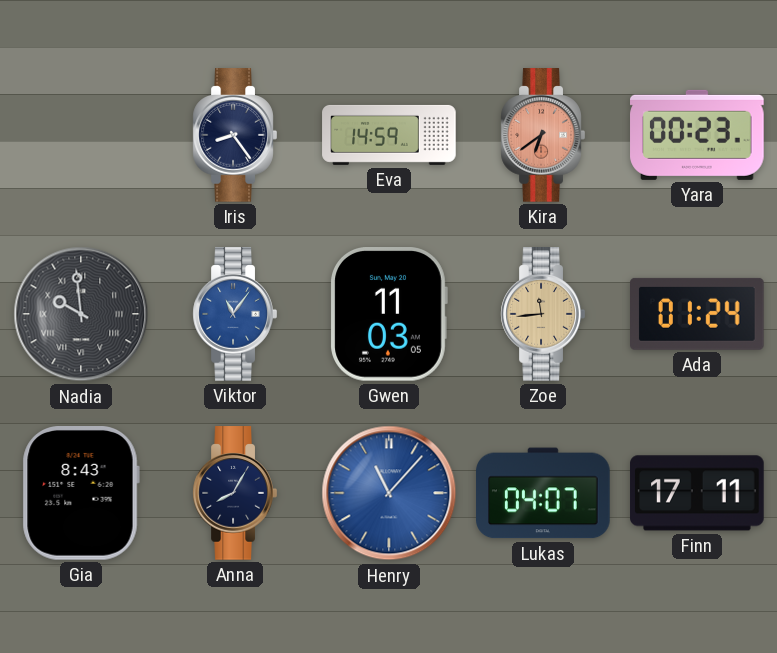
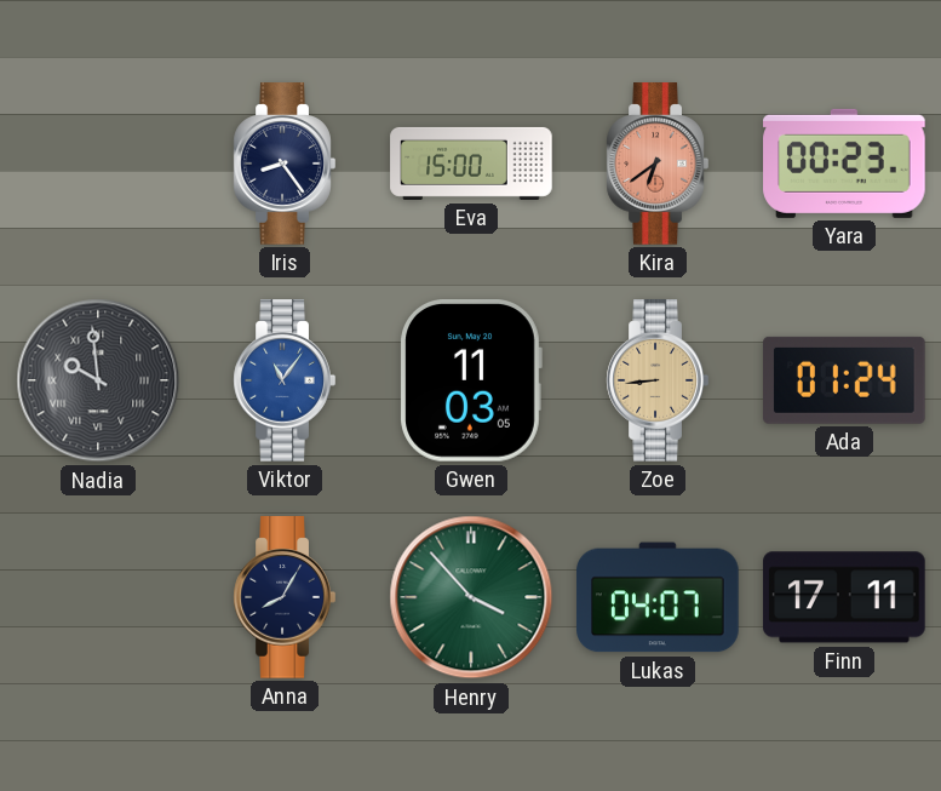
Eva: 14:59 -> 15:00 (471, 164)
Zoe: 11:44 -> 8:44 (658, 380)
Gia: 8:43 -> none (81, 494)
Henry: 11:07 -> 3:53 (471, 597)
Henry dial: blue -> green (471, 597)
